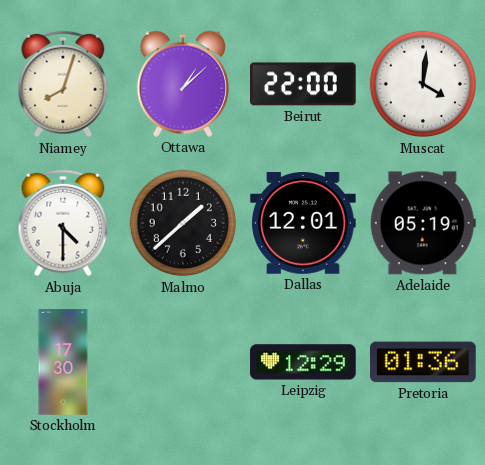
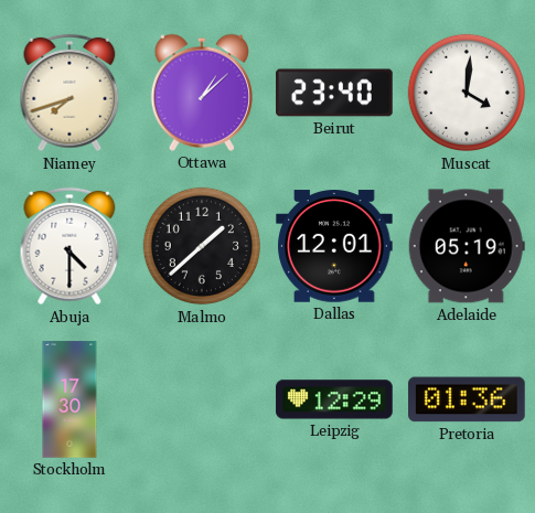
Niamey: 8:03 -> 7:42 (69, 93)
Beirut: 22:00 -> 23:40 (334, 93)
